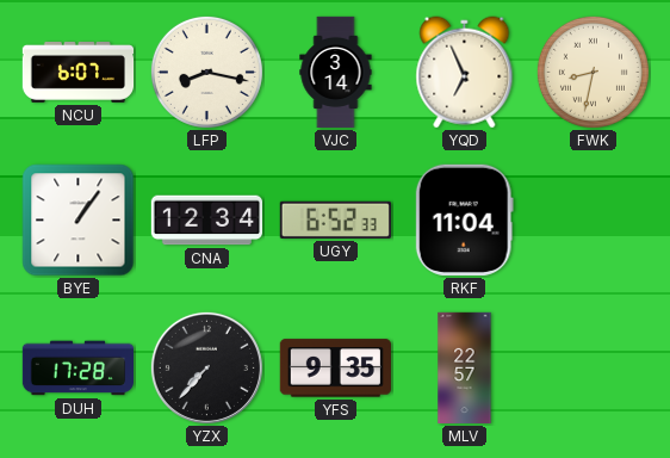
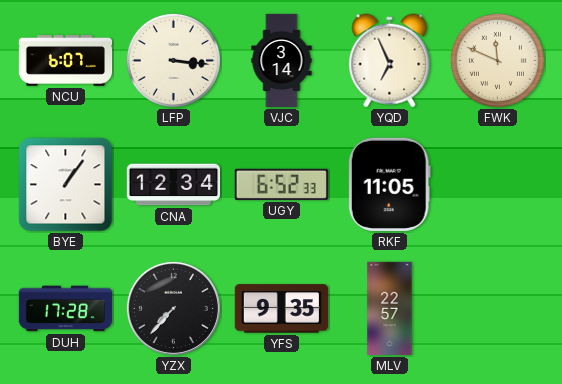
LFP: 8:17 -> 3:16 (173, 60)
FWK: 8:32 -> 11:49 (497, 60)
RKF: 11:04 -> 11:05 (389, 184)
